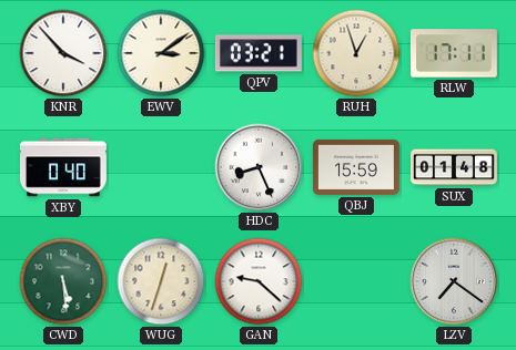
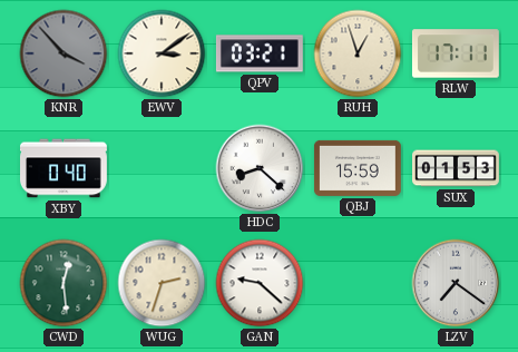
KNR dial: white -> grey (63, 53)
HDC: 8:26 -> 8:22 (260, 168)
SUX: 01:48 -> 01:53 (457, 168)
CWD: 5:29 -> 12:29 (63, 283)
WUG: 12:33 -> 2:33 (162, 283)
